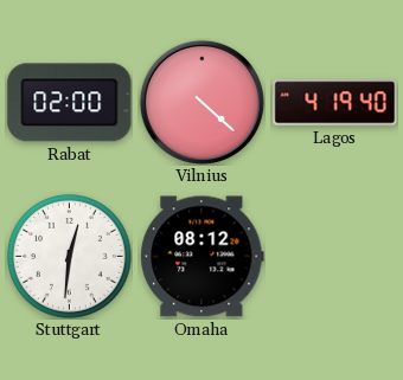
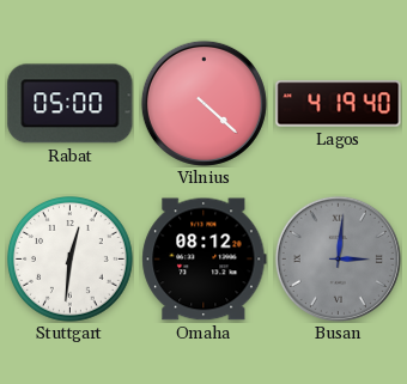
Rabat: 02:00 -> 05:00 (71, 104)
Busan: none -> 3:01 (338, 258)
